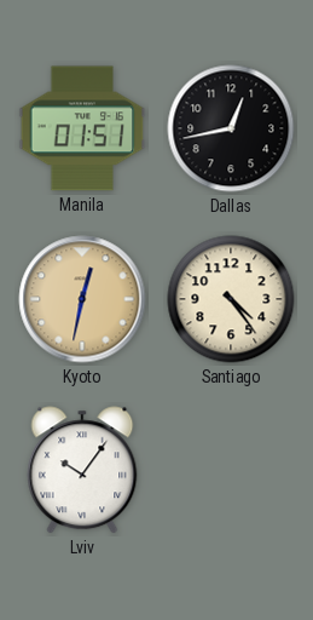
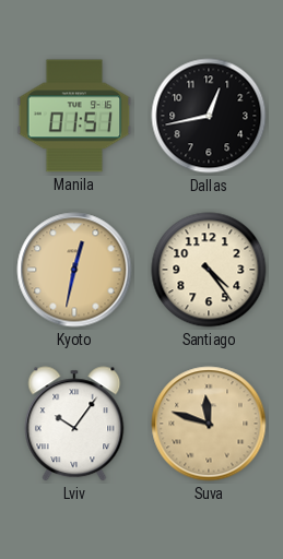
Suva: none -> 11:48 (209, 424)
